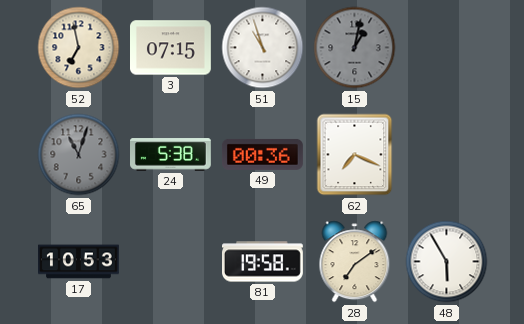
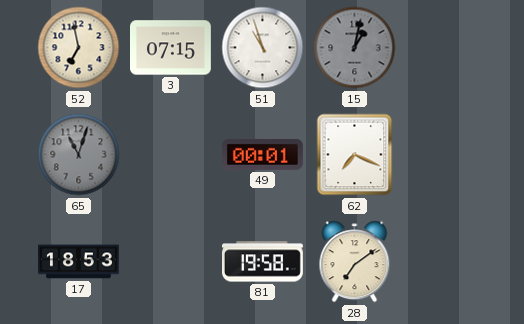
24: 5:38 -> none (171, 155)
49: 00:36 -> 00:01 (262, 154)
17: 10:53 -> 18:53 (79, 262)
48: 5:55 -> none (447, 262)
